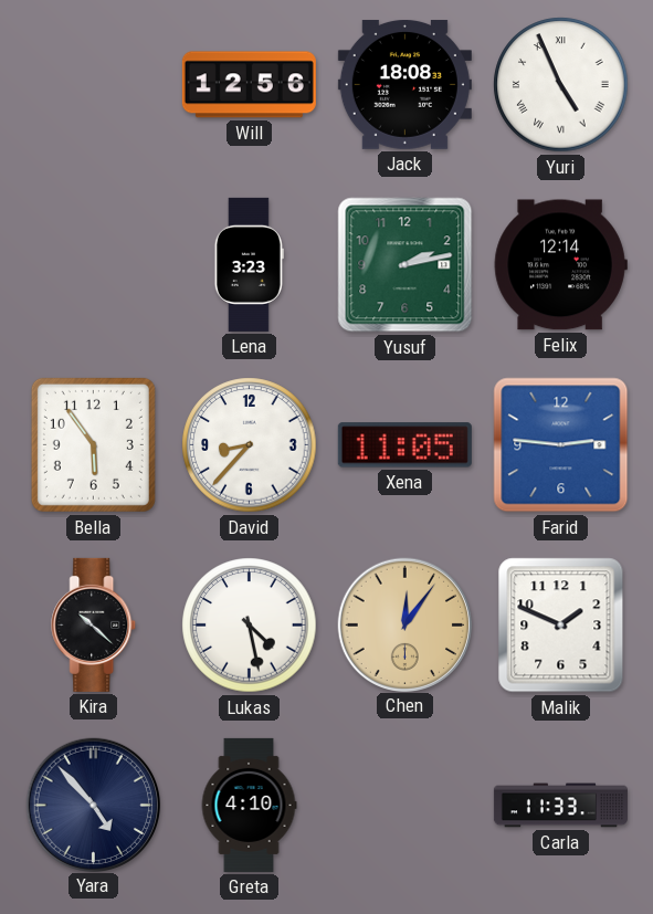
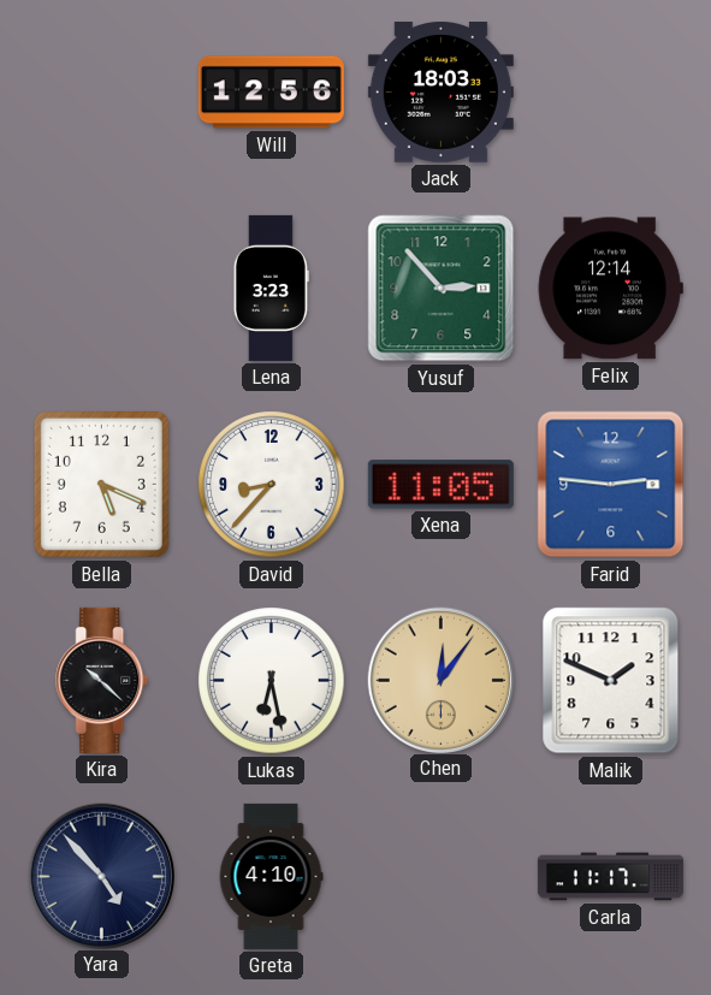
Jack: 18:08 -> 18:03 (440, 93)
Yuri: 4:56 -> none (561, 85)
Yusuf: 2:13 -> 2:53 (442, 289)
Bella: 5:54 -> 5:19 (101, 484)
Lukas: 4:28 -> 6:28 (272, 681)
Carla: 11:33 -> 11:17 (610, 877)
